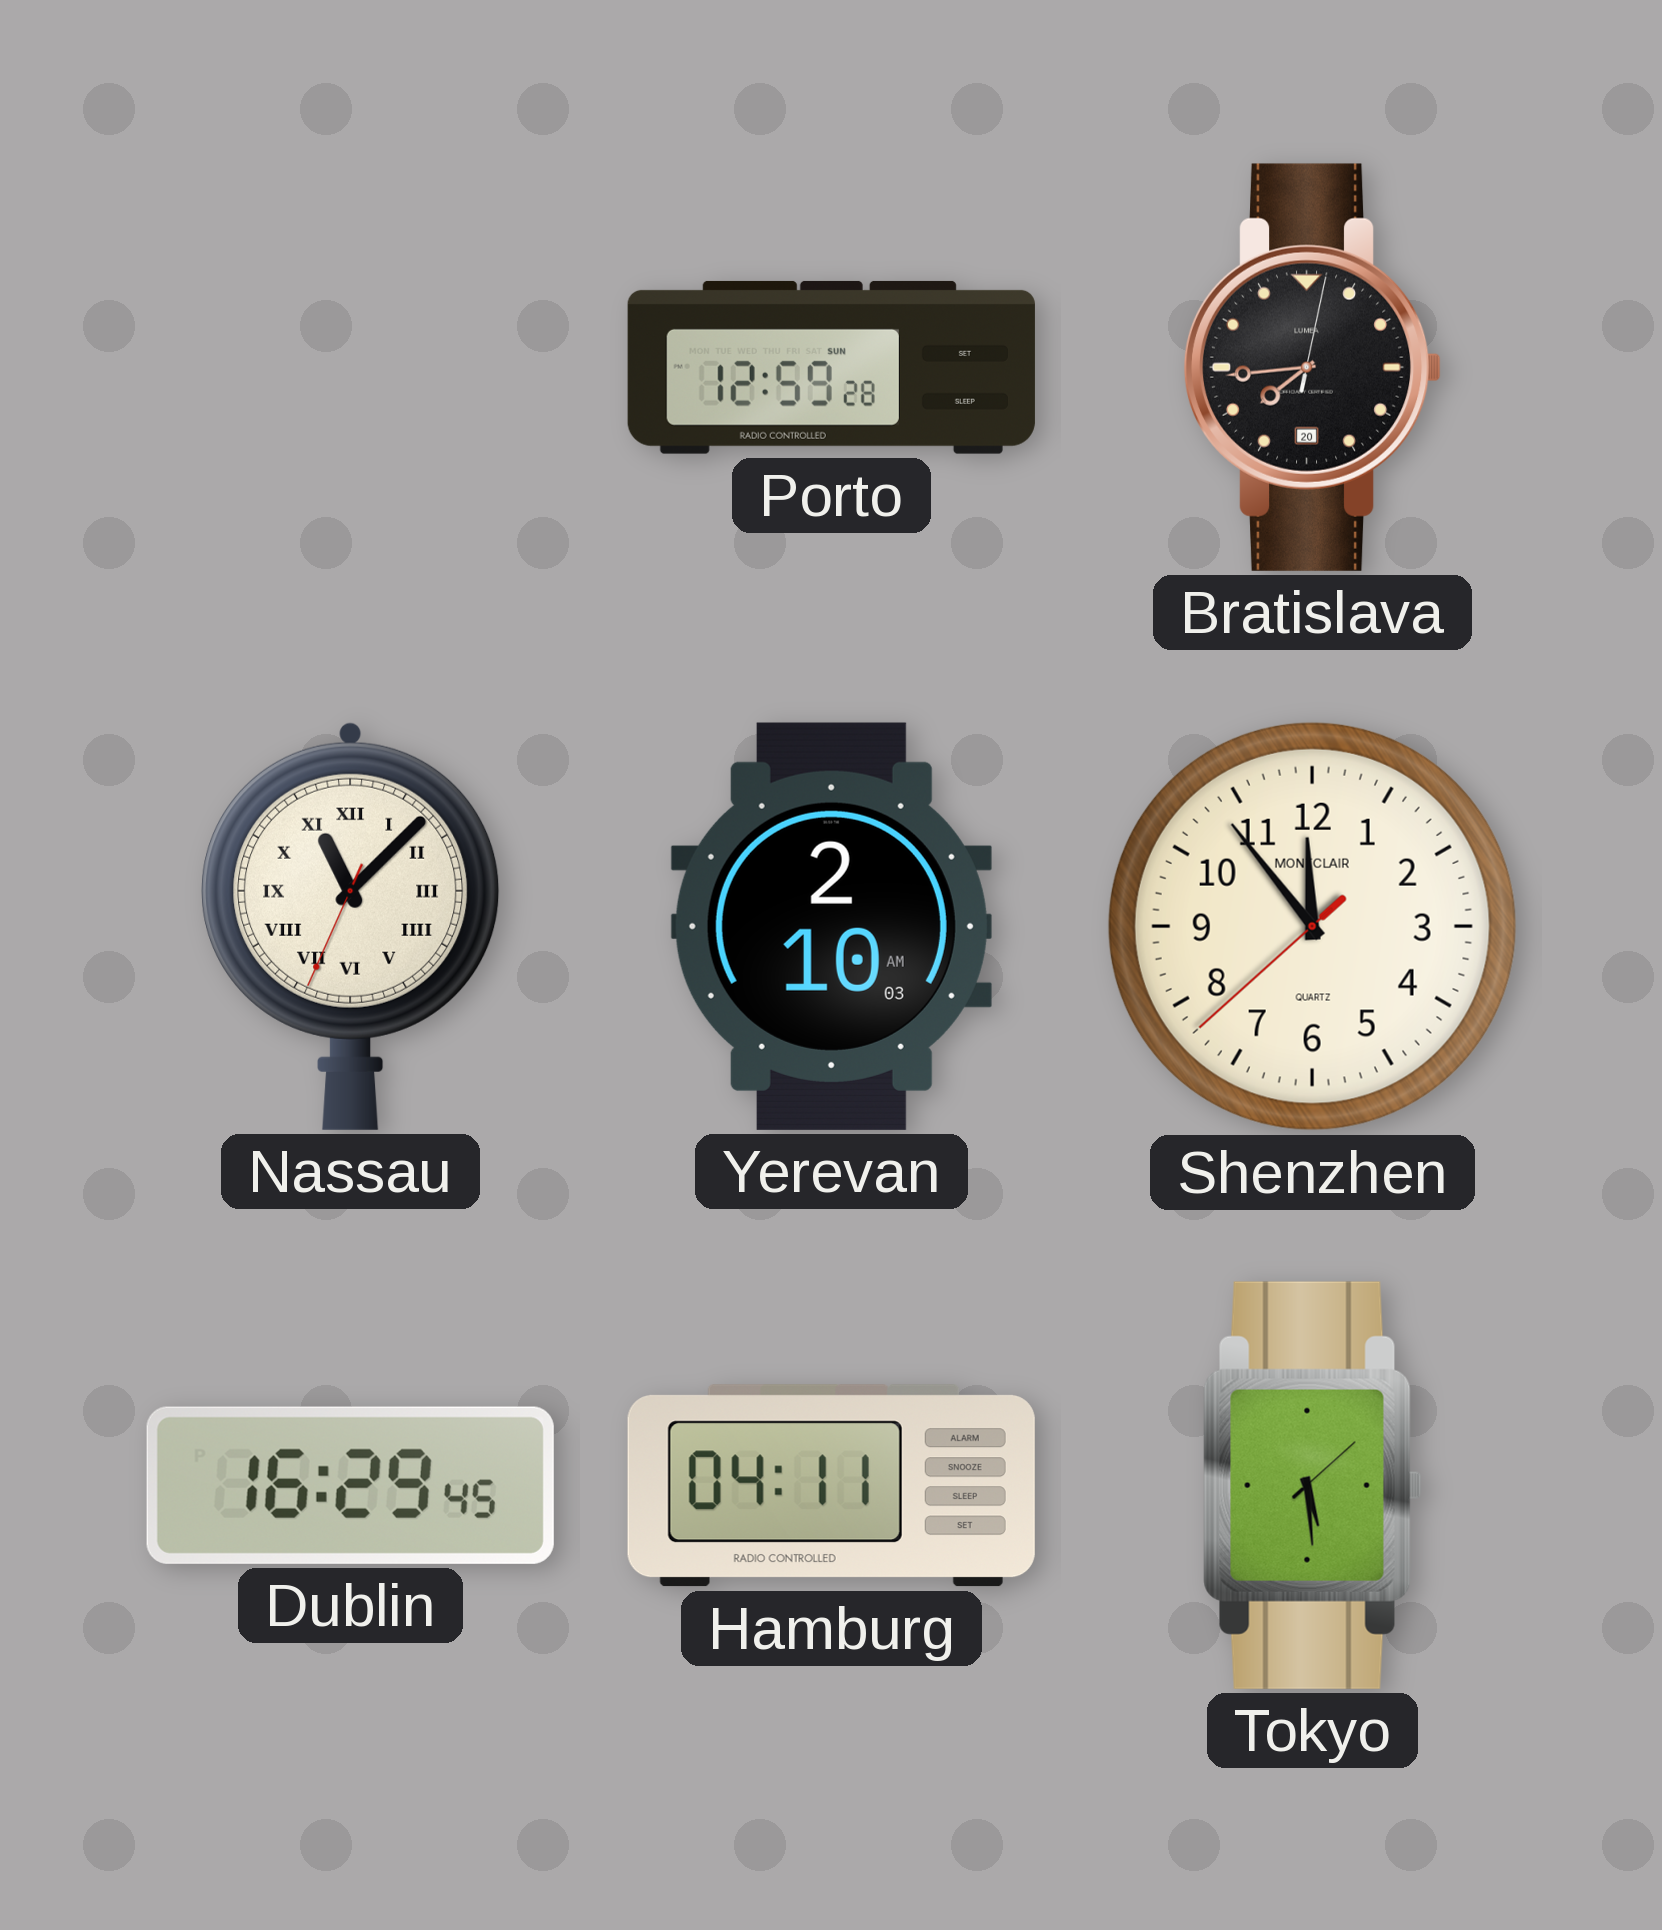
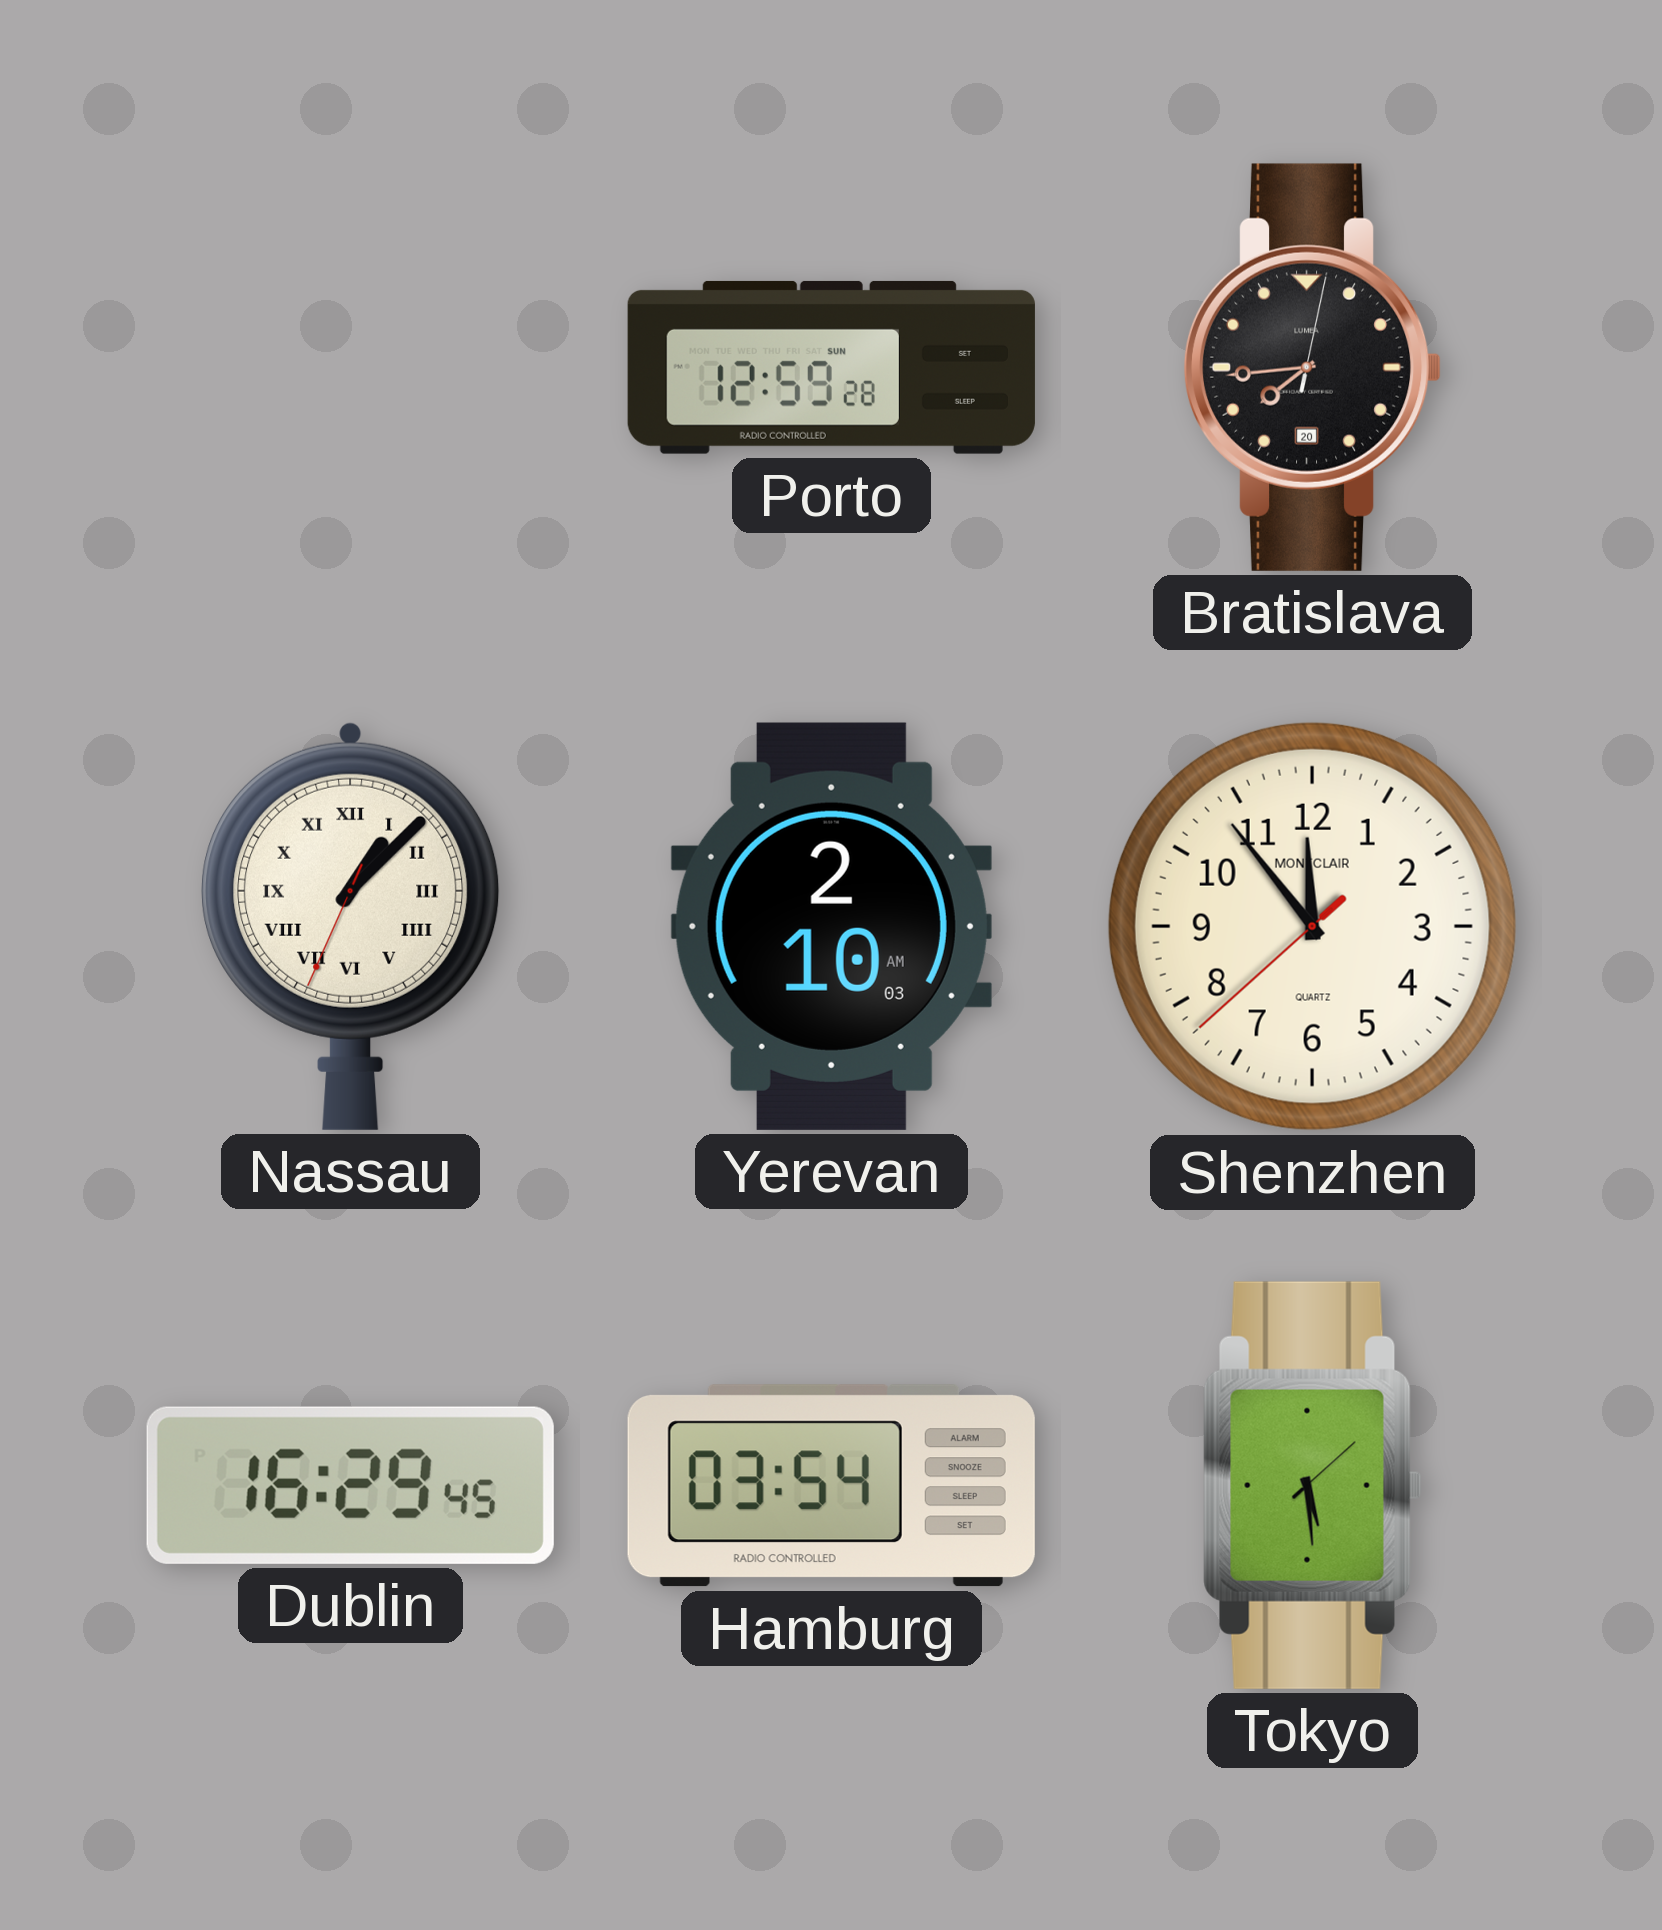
Nassau: 11:07 -> 1:07 (351, 926)
Hamburg: 04:11 -> 03:54 (831, 1486)
